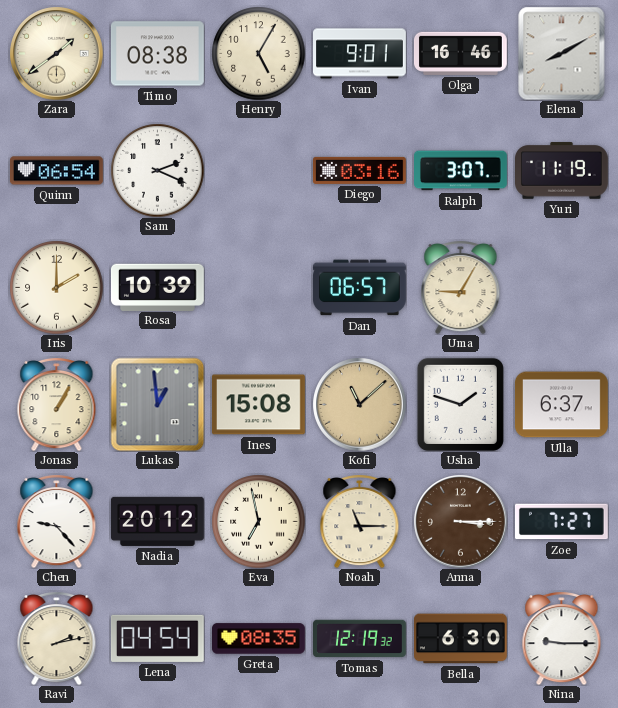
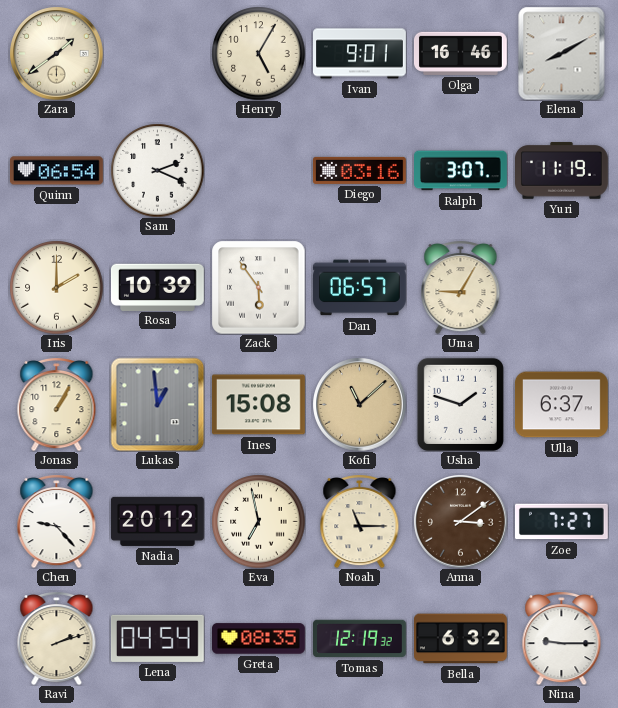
Timo: 08:38 -> none (157, 54)
Zack: none -> 5:54 (258, 287)
Anna: 3:15 -> 3:09 (460, 521)
Ravi: 2:13 -> 2:12 (57, 638)
Bella: 6:30 -> 6:32 (461, 639)
